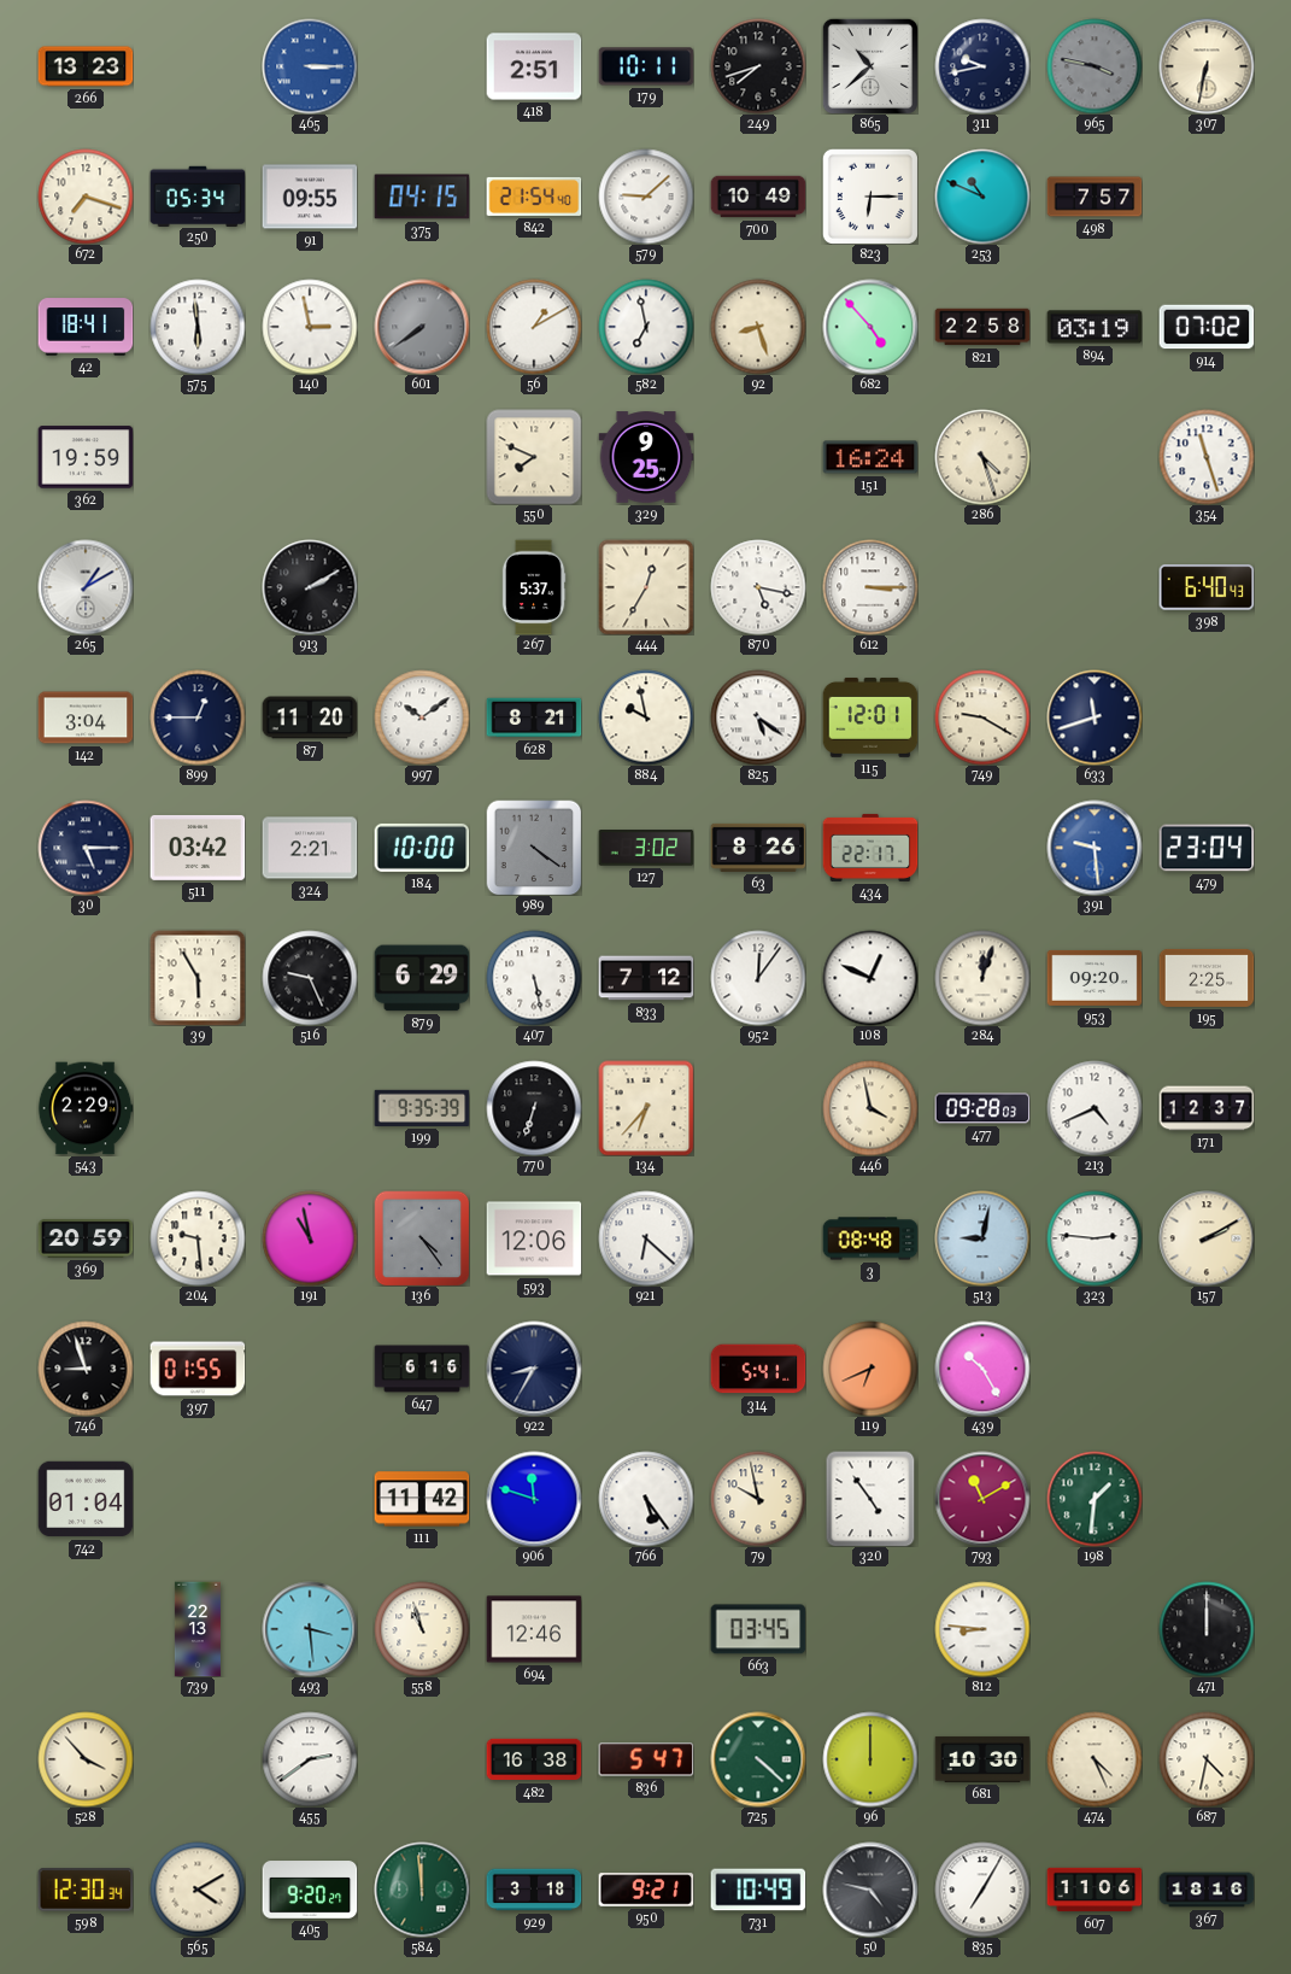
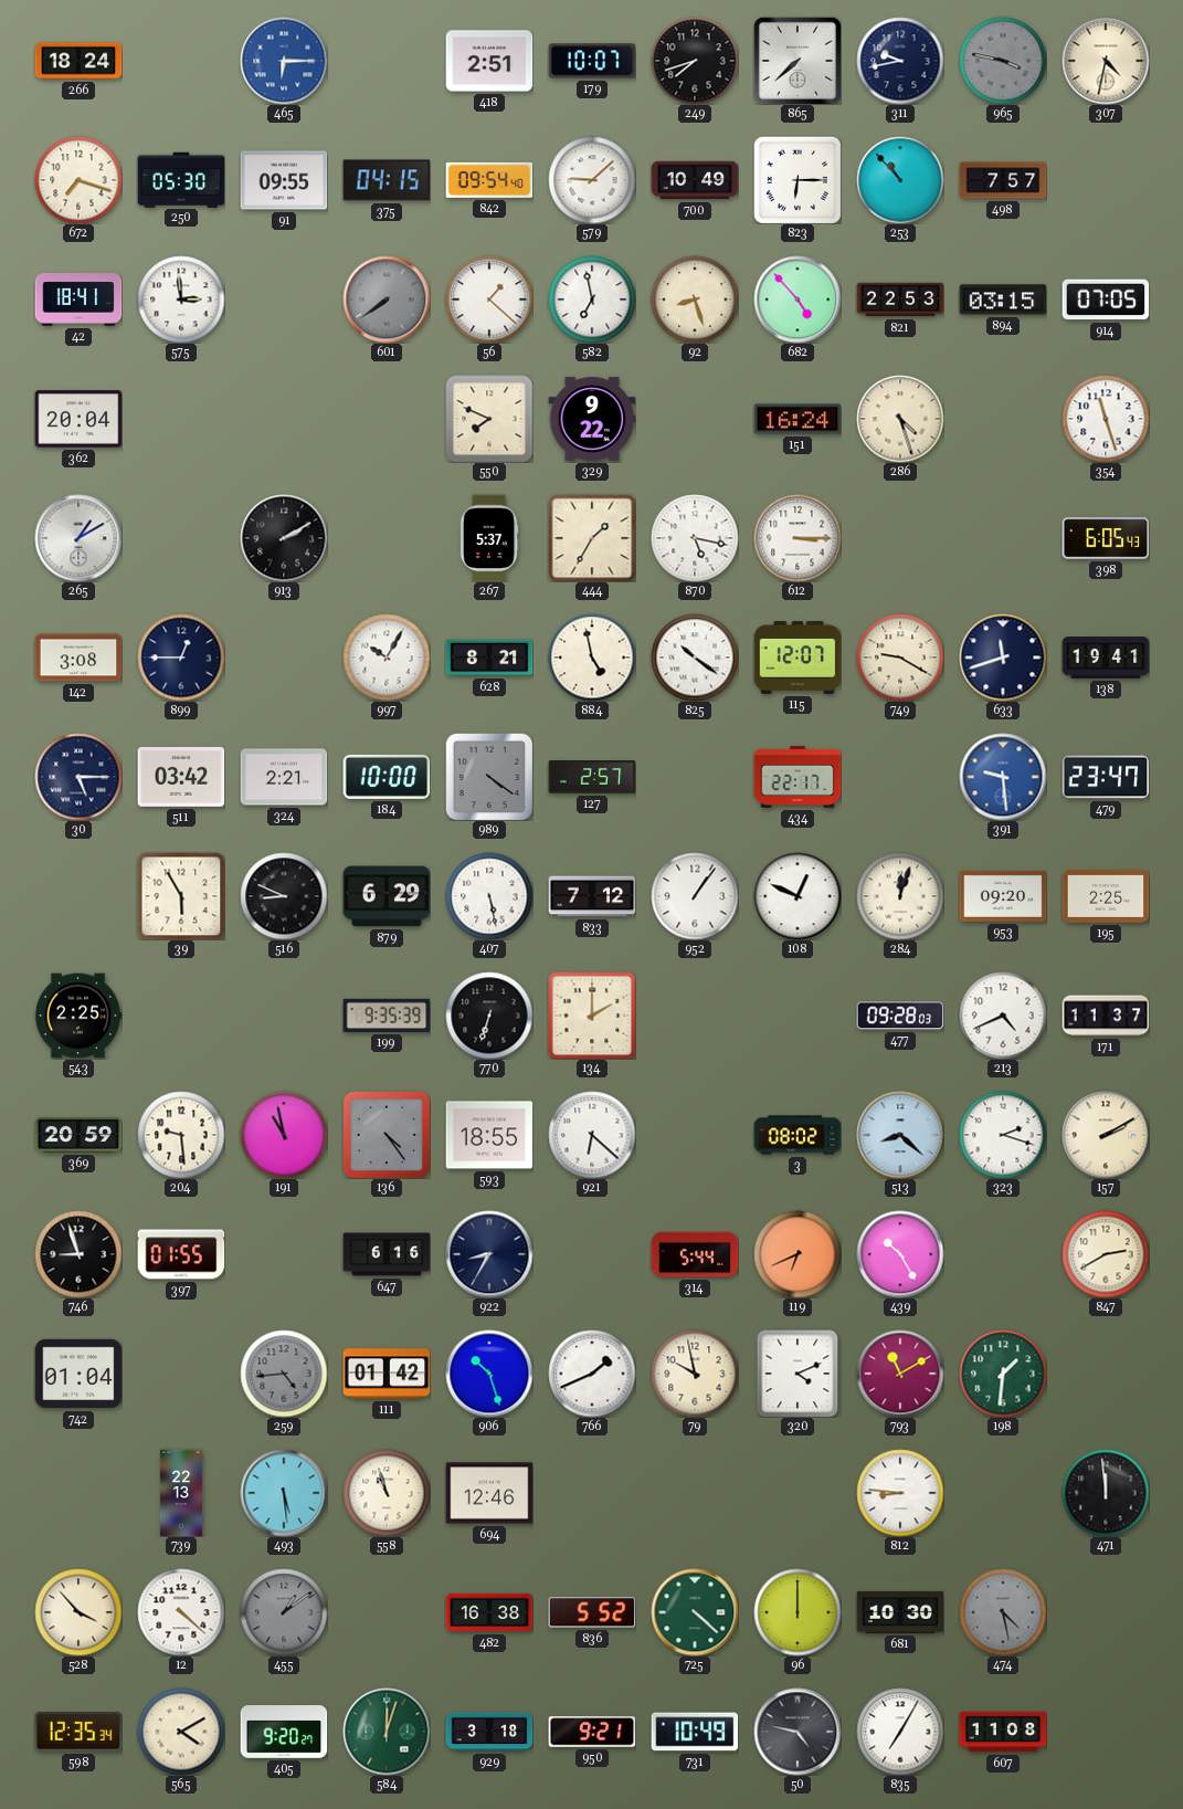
266: 13:23 -> 18:24 (78, 61)
465: 3:15 -> 6:15 (284, 61)
179: 10:11 -> 10:07 (592, 61)
865: 10:38 -> 7:38 (798, 61)
307: 6:32 -> 4:32 (1106, 61)
250: 05:34 -> 05:30 (181, 179)
842: 21:54 -> 09:54 (489, 180)
253: 10:49 -> 10:53 (900, 180)
575: 5:59 -> 2:59 (181, 299)
140: 2:58 -> none (310, 327)
56: 1:10 -> 1:22 (489, 299)
821: 22:58 -> 22:53 (900, 299)
894: 03:19 -> 03:15 (1003, 299)
914: 07:02 -> 07:05 (1106, 299)
362: 19:59 -> 20:04 (78, 419)
329: 9:25 -> 9:22 (592, 419)
444: 12:35 -> 1:35 (592, 538)
398: 6:40 -> 6:05 (1106, 538)
142: 3:04 -> 3:08 (78, 658)
87: 11:20 -> none (310, 717)
997: 10:09 -> 10:05 (387, 658)
884: 9:58 -> 4:58 (592, 658)
825: 5:21 -> 10:21 (695, 658)
115: 12:01 -> 12:07 (798, 658)
138: none -> 19:41 (1106, 658)
127: 3:02 -> 2:57 (592, 777)
63: 8:26 -> none (758, 848)
479: 23:04 -> 23:47 (1106, 777)
516: 9:26 -> 8:49 (284, 896)
952: 12:06 -> 1:06 (695, 896)
543: 2:29 -> 2:25 (78, 1016)
134: 6:37 -> 2:00 (592, 1016)
446: 3:58 -> none (870, 1108)
171: 12:37 -> 11:37 (1106, 1016)
593: 12:06 -> 18:55 (489, 1135)
3: 08:48 -> 08:02 (798, 1135)
513: 9:02 -> 8:22 (900, 1135)
323: 2:46 -> 2:18 (1003, 1135)
314: 5:41 -> 5:44 (695, 1254)
847: none -> 2:40 (1106, 1254)
259: none -> 4:44 (284, 1374)
111: 11:42 -> 01:42 (387, 1374)
906: 11:48 -> 10:27 (489, 1374)
766: 5:24 -> 1:41 (592, 1374)
320: 4:54 -> 4:11 (798, 1374)
493: 3:29 -> 5:29 (284, 1493)
663: 03:45 -> none (758, 1629)
471: 12:00 -> 11:59 (1106, 1493)
12: none -> 4:22 (181, 1612)
455: 2:39 -> 1:09 (284, 1612)
455 dial: white -> grey (284, 1612)
836: 5:47 -> 5:52 (592, 1612)
474: 4:26 -> 4:28 (1003, 1612)
474 dial: cream -> grey (1003, 1612)
687: 4:32 -> none (1207, 1759)
598: 12:30 -> 12:35 (78, 1732)
584: 11:59 -> 12:03 (387, 1732)
607: 11:06 -> 11:08 (1003, 1732)
367: 18:16 -> none (1207, 1890)
